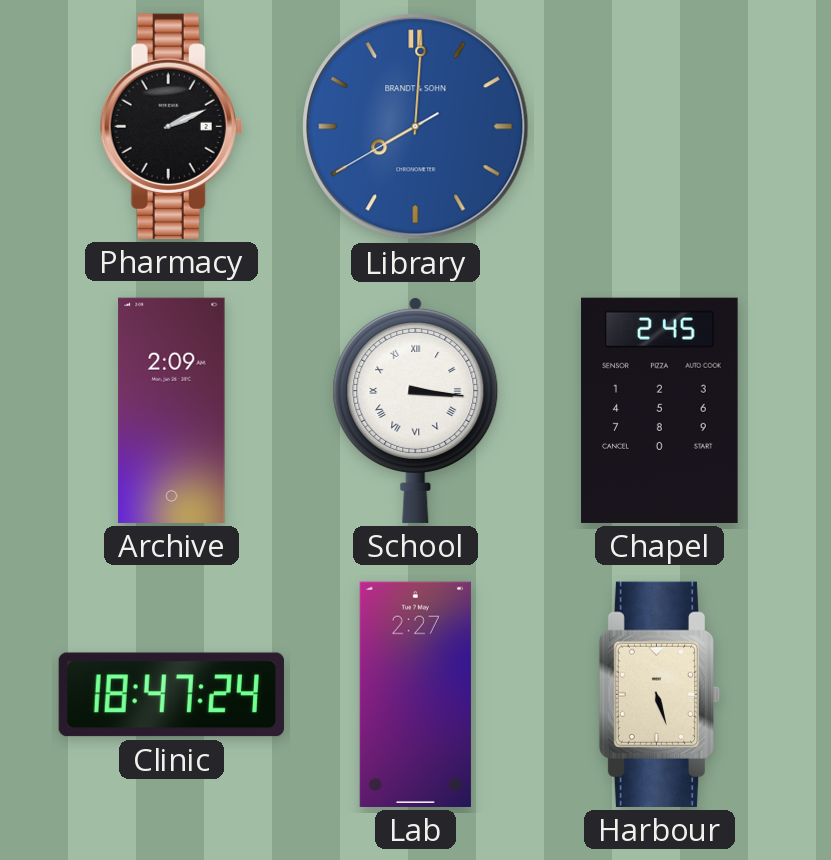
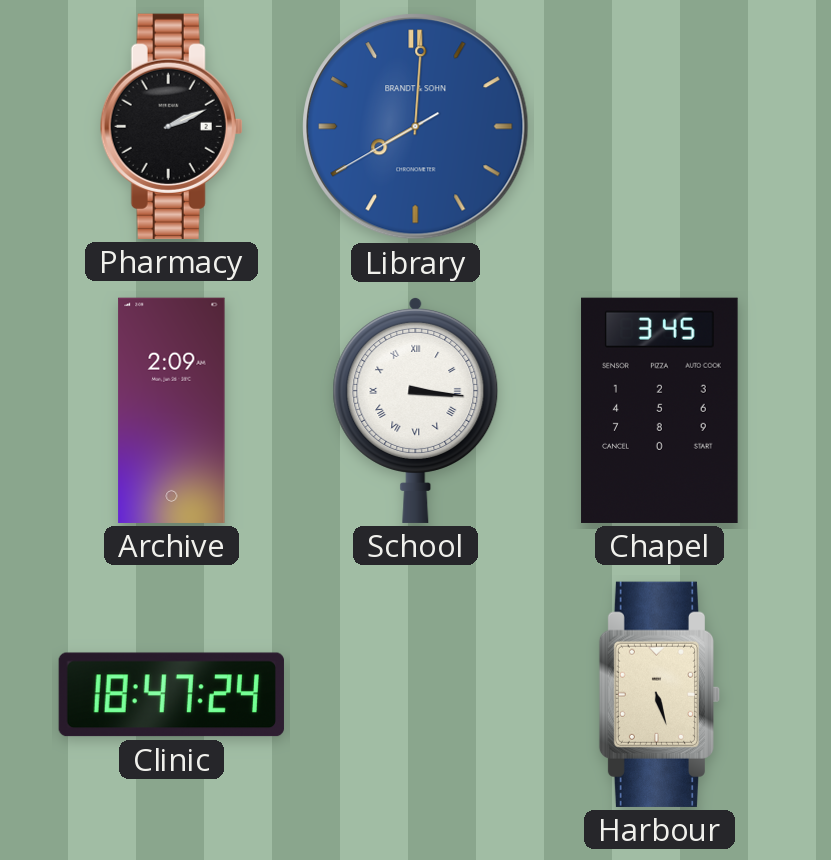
Chapel: 2:45 -> 3:45 (660, 410)
Lab: 2:27 -> none (415, 694)
